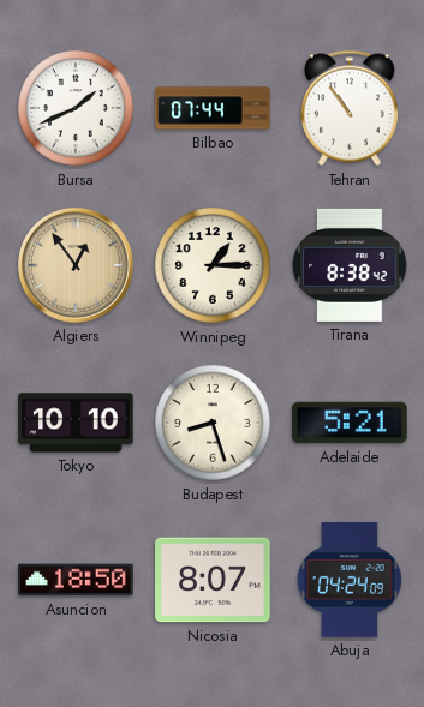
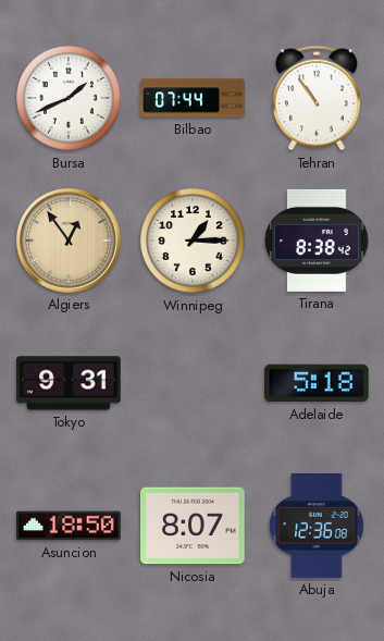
Tokyo: 10:10 -> 9:31 (69, 383)
Budapest: 8:27 -> none (213, 423)
Adelaide: 5:21 -> 5:18 (318, 383)
Abuja: 04:24 -> 12:36 (318, 526)
